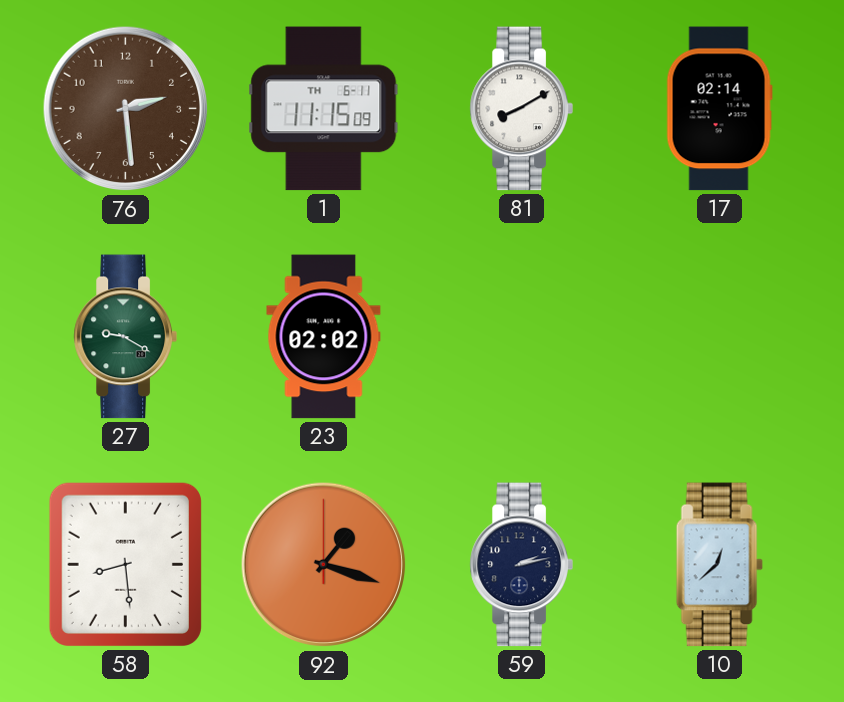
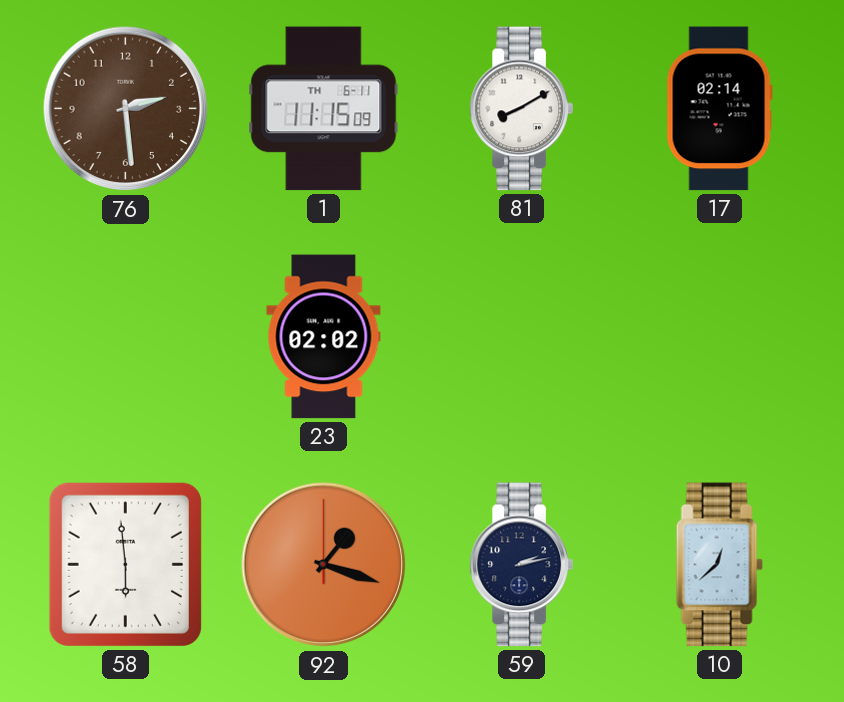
27: 9:20 -> none (125, 337)
58: 8:29 -> 5:59 (125, 564)
